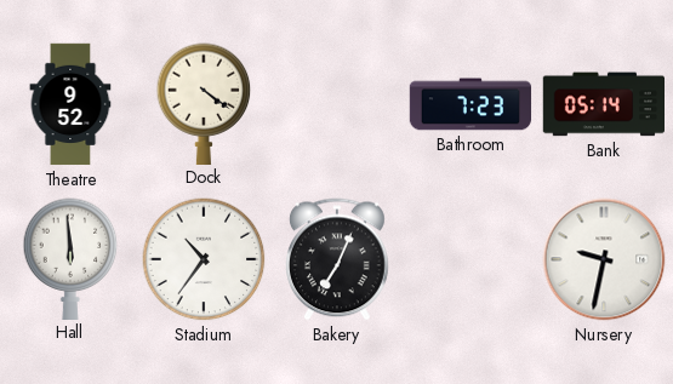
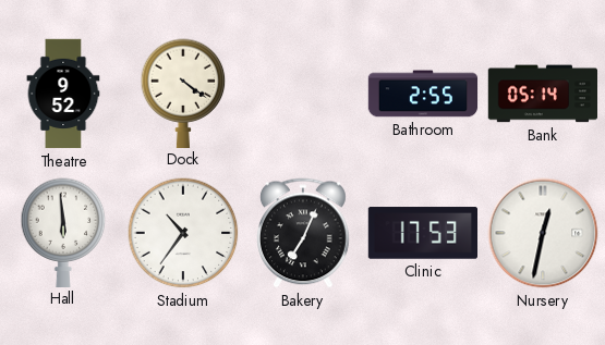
Bathroom: 7:23 -> 2:55 (423, 94)
Clinic: none -> 17:53 (422, 233)
Nursery: 9:32 -> 12:32 (543, 233)
